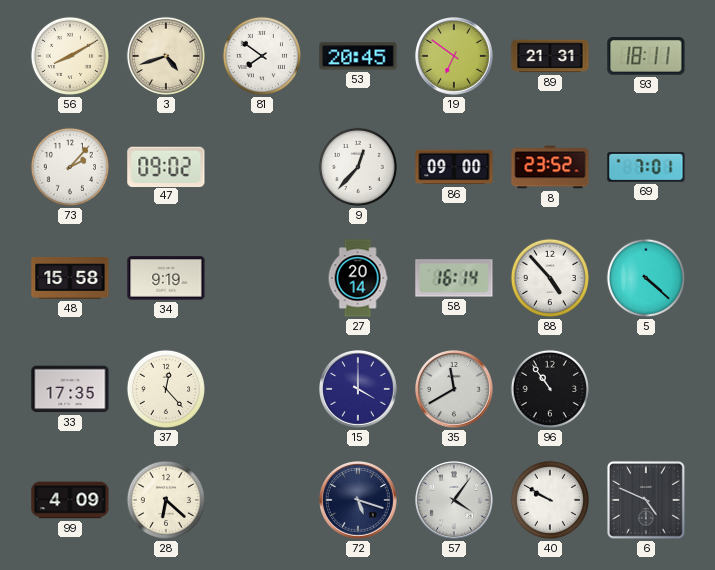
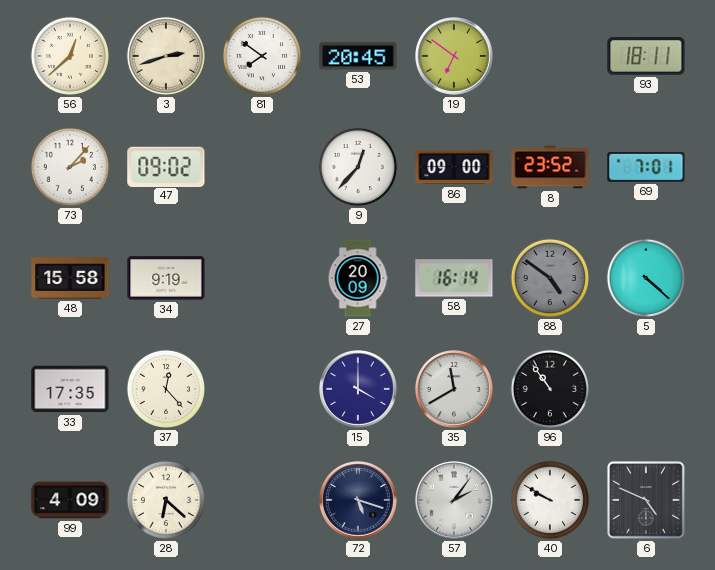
56: 8:10 -> 12:38 (70, 56)
3: 4:42 -> 2:42 (166, 56)
89: 21:31 -> none (550, 56)
27: 20:14 -> 20:09 (358, 278)
88: 4:53 -> 4:51 (550, 278)
88 dial: white -> grey (550, 278)
57: 4:06 -> 2:06 (455, 501)
